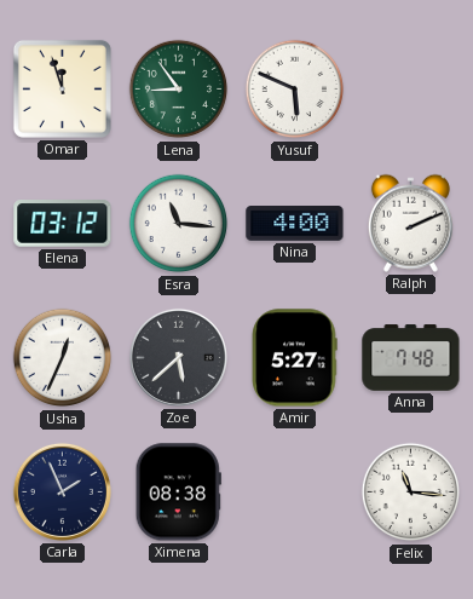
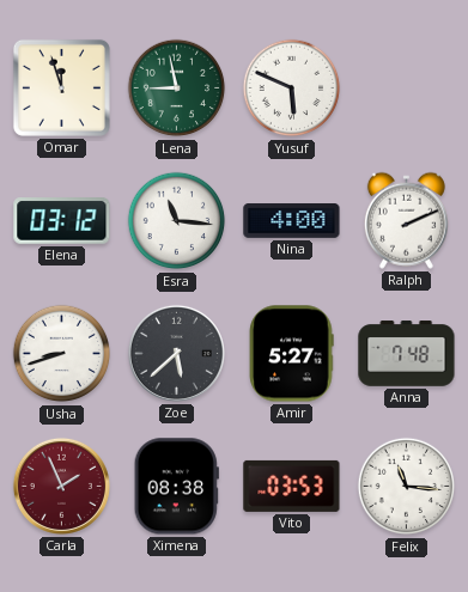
Lena: 8:54 -> 8:58 (177, 89)
Usha: 12:34 -> 8:42 (62, 354)
Carla dial: navy -> burgundy (61, 486)
Vito: none -> 03:53 (292, 486)
